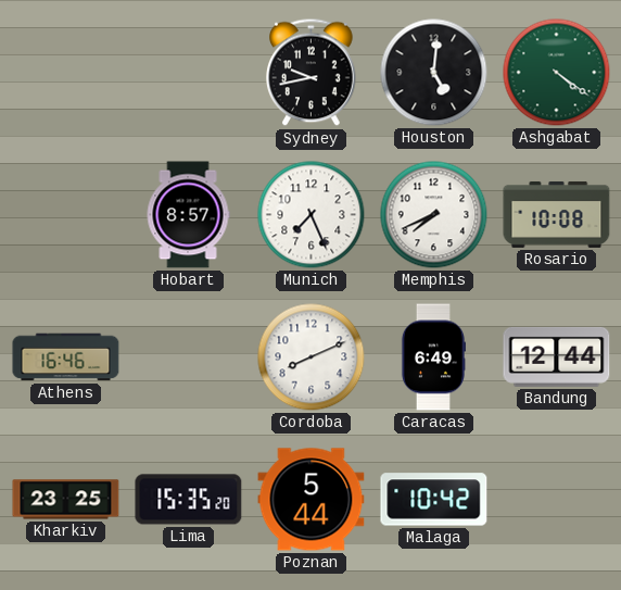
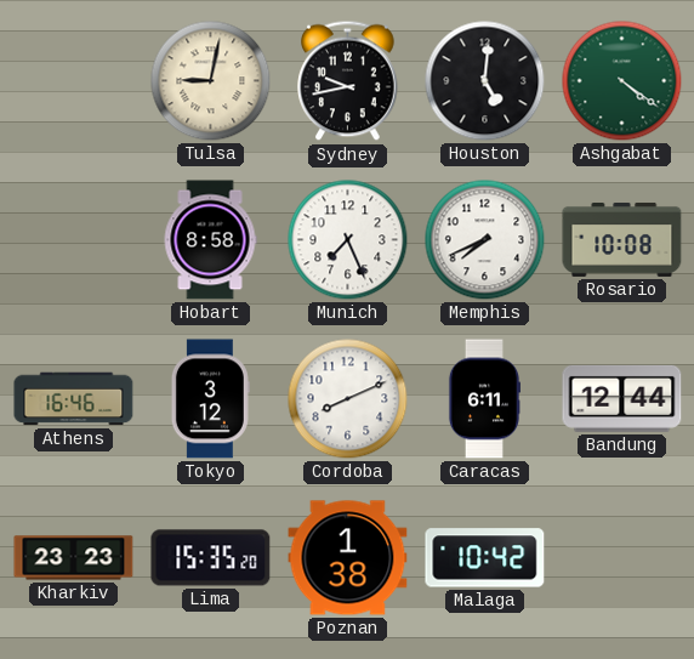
Tulsa: none -> 9:02 (211, 81)
Hobart: 8:57 -> 8:58 (210, 240)
Tokyo: none -> 3:12 (210, 399)
Caracas: 6:49 -> 6:11 (483, 399)
Kharkiv: 23:25 -> 23:23 (74, 558)
Poznan: 5:44 -> 1:38 (348, 558)
